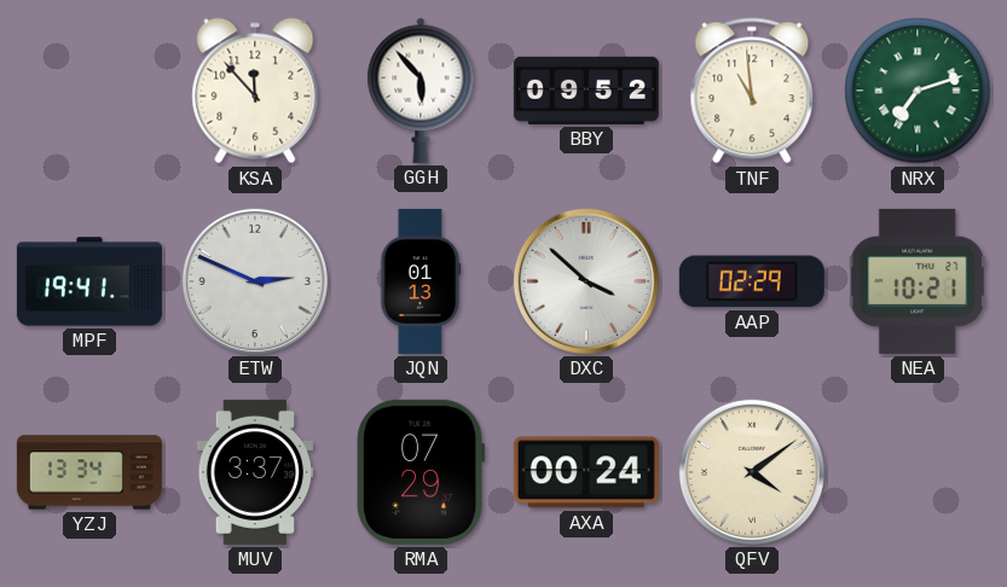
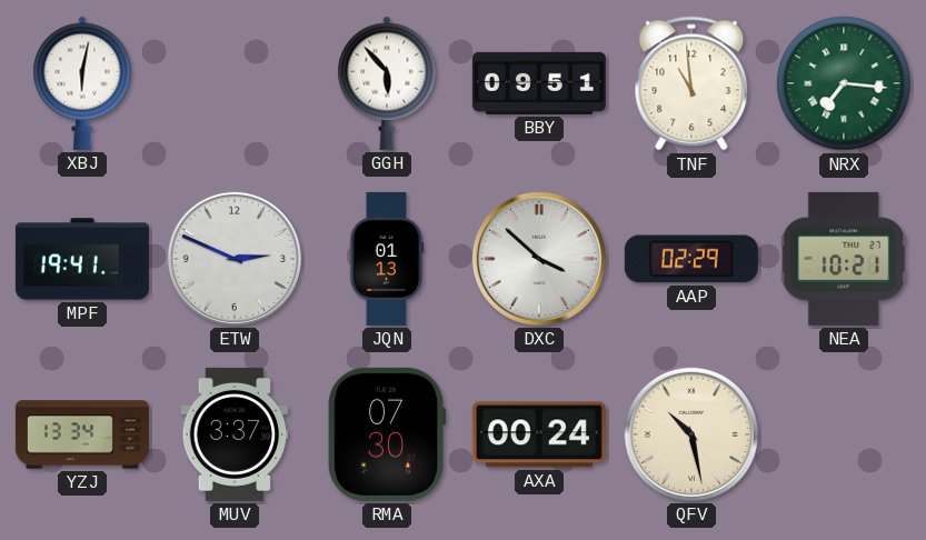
XBJ: none -> 6:02 (82, 83)
KSA: 11:53 -> none (255, 91)
BBY: 09:52 -> 09:51 (539, 83)
NRX: 7:12 -> 7:16 (844, 83)
RMA: 07:29 -> 07:30 (387, 434)
QFV: 4:09 -> 10:28 (691, 434)
